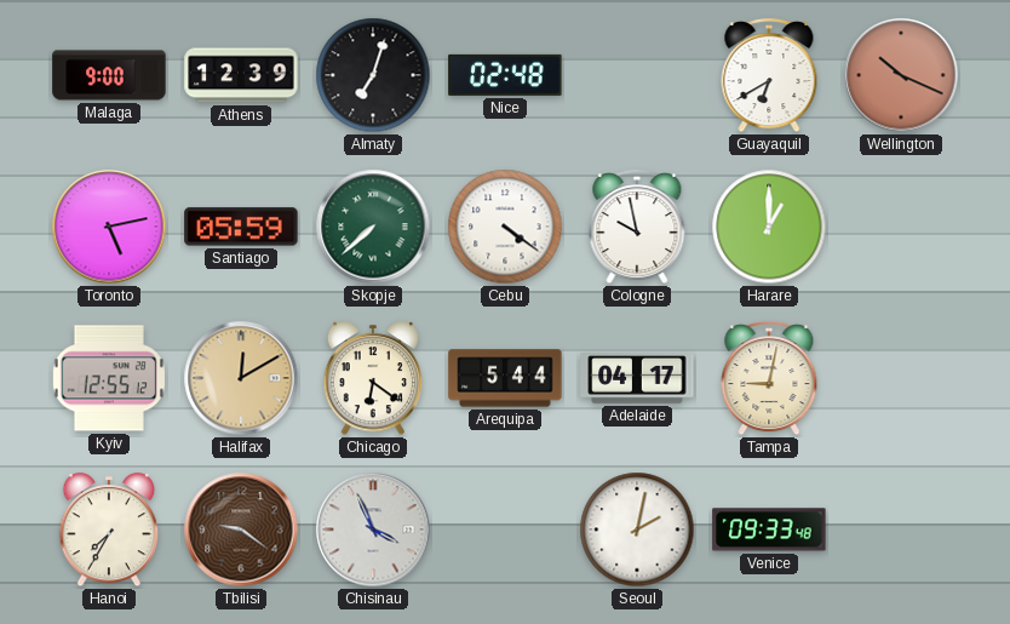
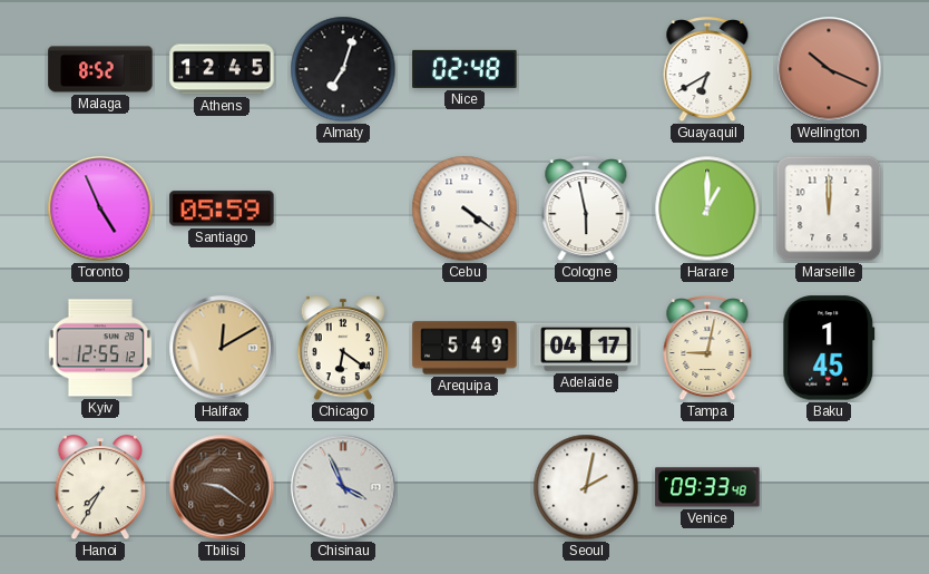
Malaga: 9:00 -> 8:52 (100, 69)
Athens: 12:39 -> 12:45 (222, 69)
Toronto: 5:13 -> 4:56 (100, 208)
Skopje: 7:38 -> none (373, 227)
Cologne: 9:58 -> 5:58 (586, 210)
Marseille: none -> 12:00 (829, 208)
Arequipa: 5:44 -> 5:49 (464, 348)
Baku: none -> 1:45 (829, 348)
